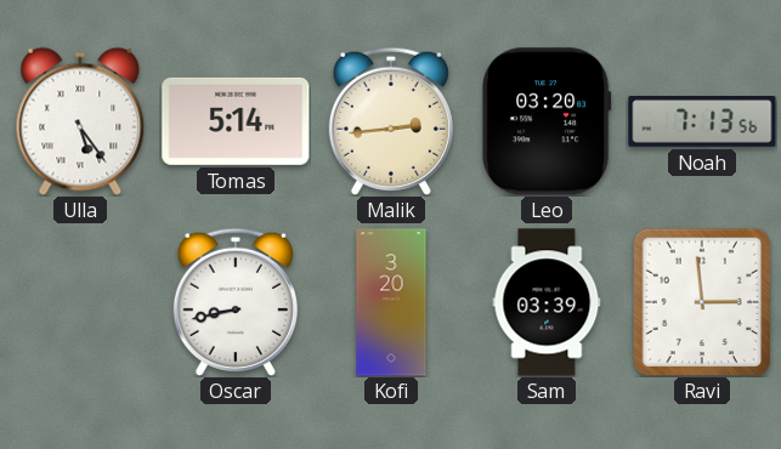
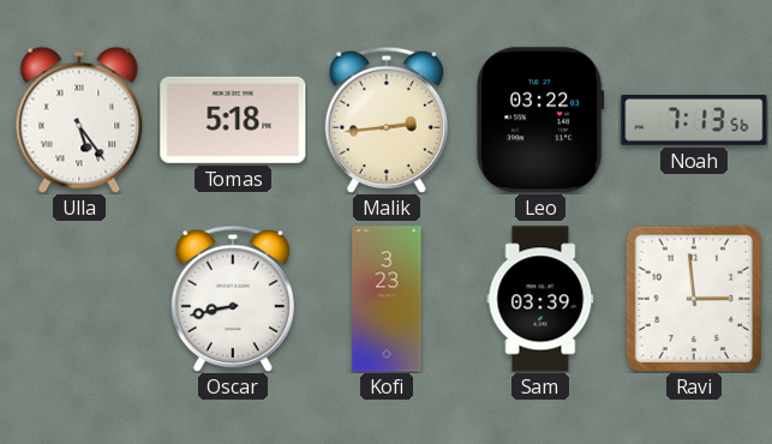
Tomas: 5:14 -> 5:18 (233, 120)
Leo: 03:20 -> 03:22 (541, 120)
Kofi: 3:20 -> 3:23 (387, 299)
